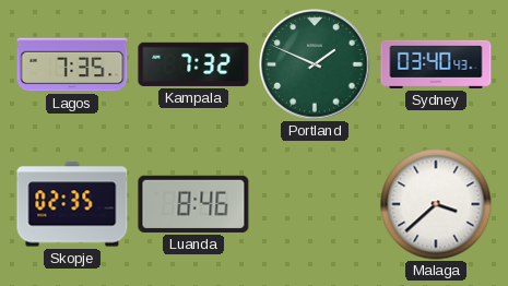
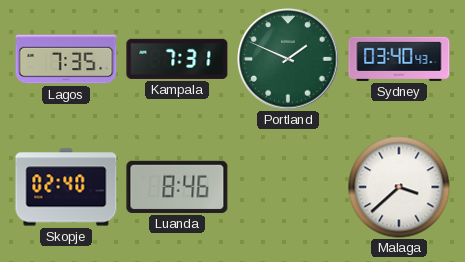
Kampala: 7:32 -> 7:31 (177, 59)
Skopje: 02:35 -> 02:40 (66, 187)
